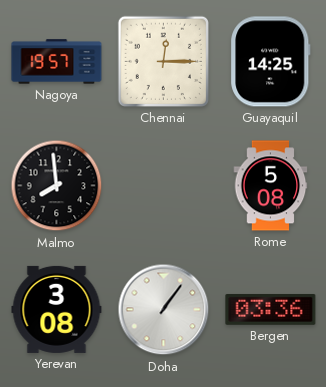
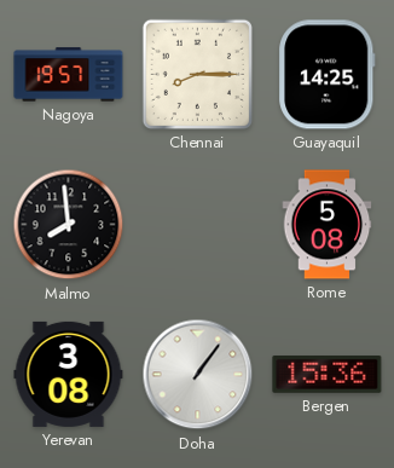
Chennai: 12:15 -> 8:15 (197, 74)
Bergen: 03:36 -> 15:36 (328, 374)
